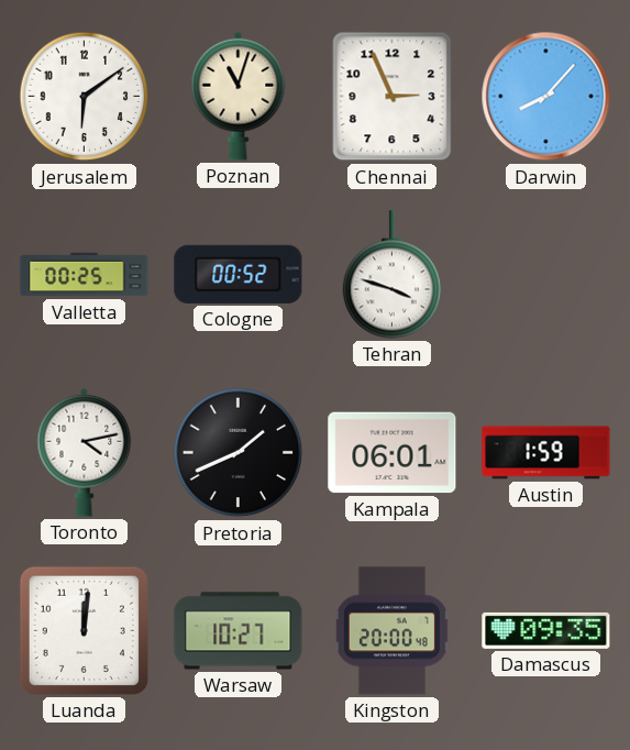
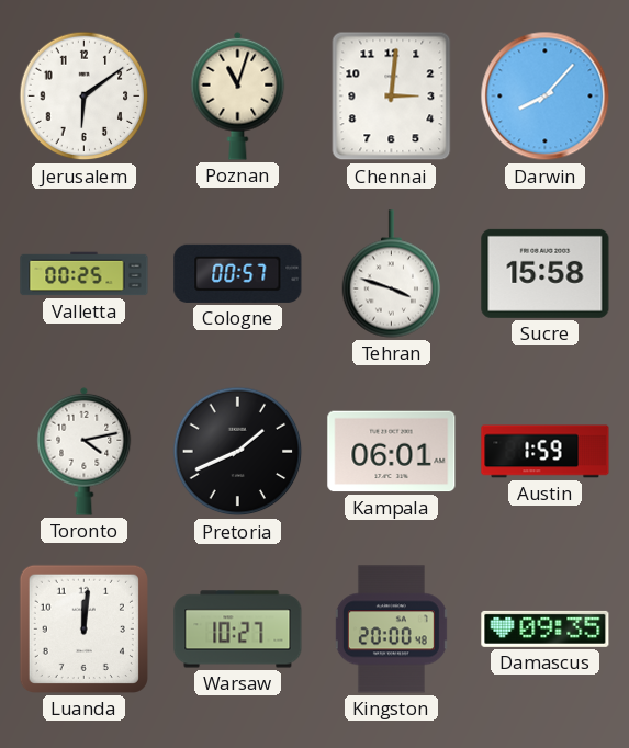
Chennai: 2:56 -> 3:01 (392, 97)
Cologne: 00:52 -> 00:57 (238, 273)
Sucre: none -> 15:58 (546, 273)
